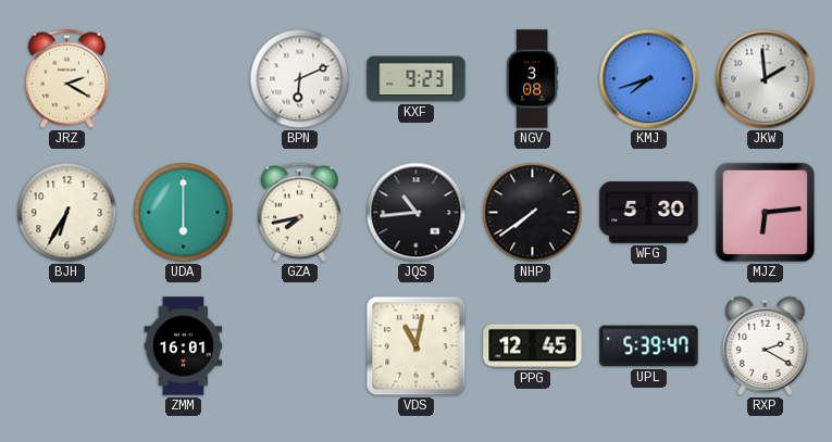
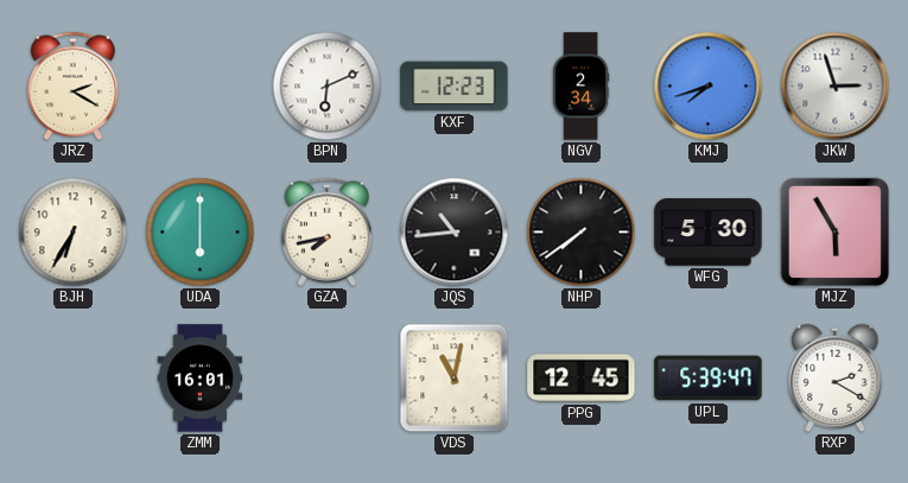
KXF: 9:23 -> 12:23 (455, 87)
NGV: 3:08 -> 2:34 (582, 87)
JKW: 1:59 -> 2:57 (836, 87)
MJZ: 6:14 -> 5:55 (836, 233)
